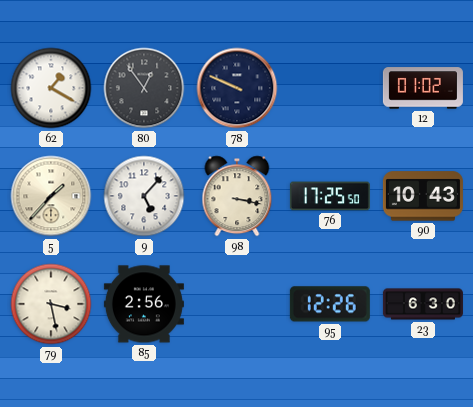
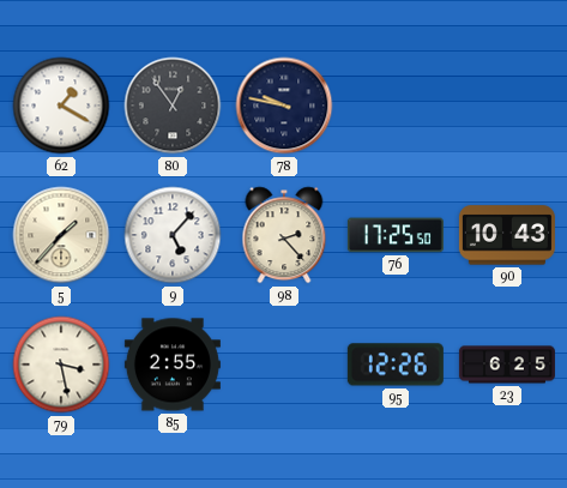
78: 9:49 -> 9:47 (284, 106)
12: 01:02 -> none (423, 88)
98: 3:17 -> 2:23 (284, 235)
85: 2:56 -> 2:55 (173, 365)
23: 6:30 -> 6:25 (507, 365)
